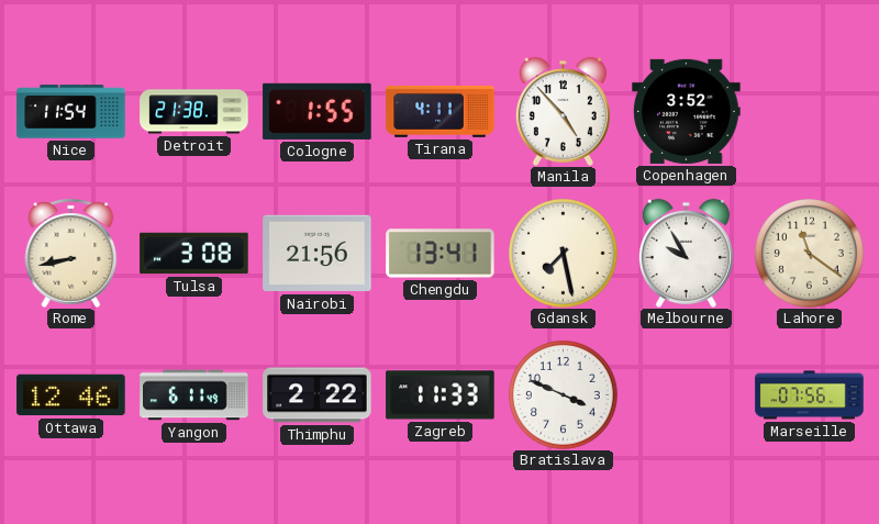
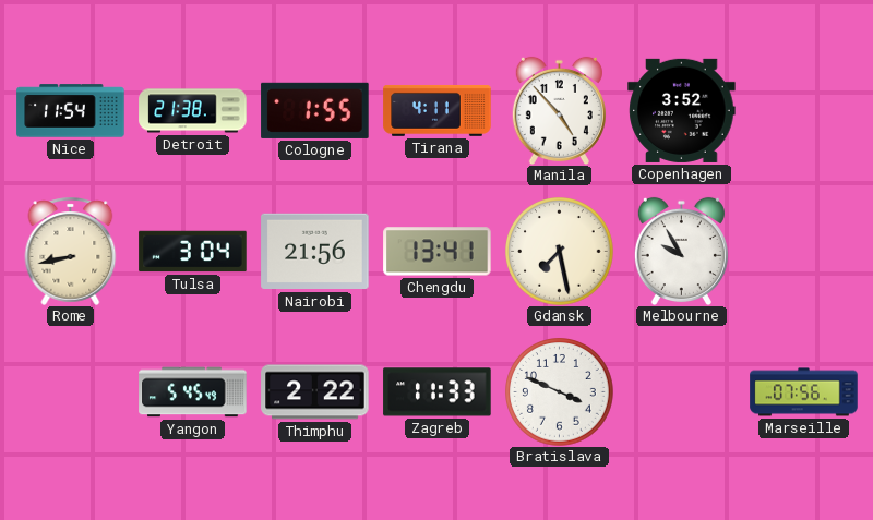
Tulsa: 3:08 -> 3:04 (193, 252)
Lahore: 11:21 -> none (810, 254)
Ottawa: 12:46 -> none (71, 395)
Yangon: 6:11 -> 5:45 (193, 392)
